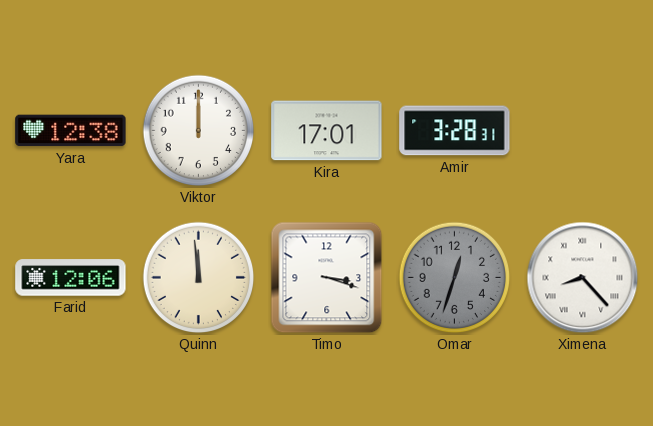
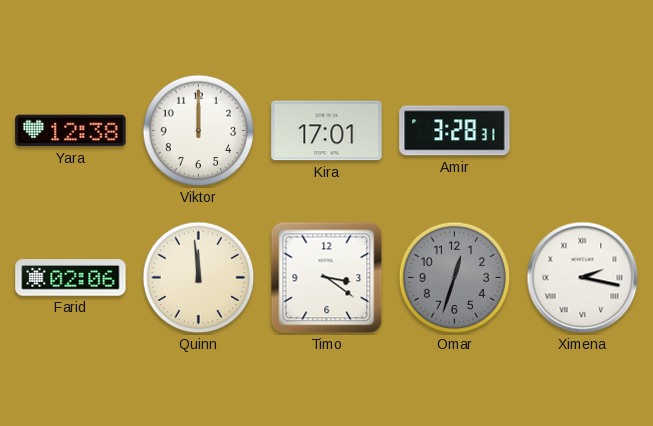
Farid: 12:06 -> 02:06 (71, 278)
Timo: 3:18 -> 3:21 (327, 278)
Ximena: 8:23 -> 2:17 (583, 278)
